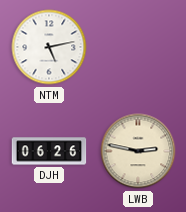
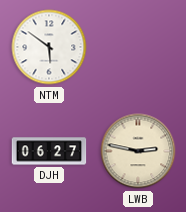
NTM: 5:13 -> 5:51 (49, 47)
DJH: 06:26 -> 06:27 (49, 151)
